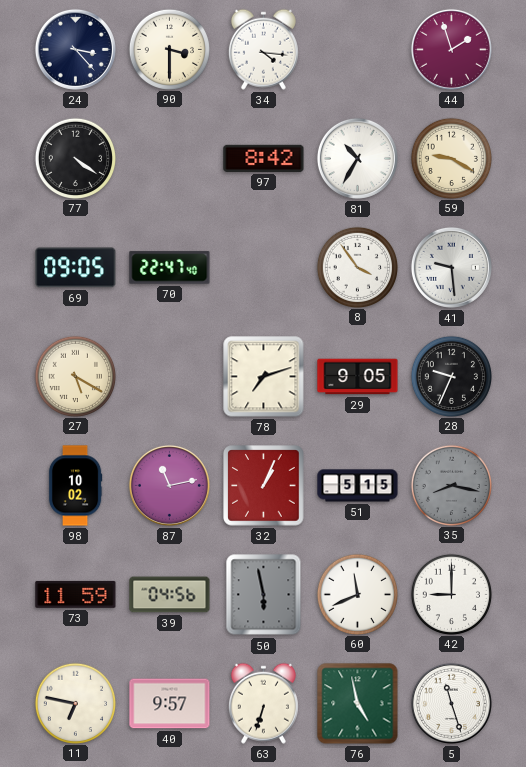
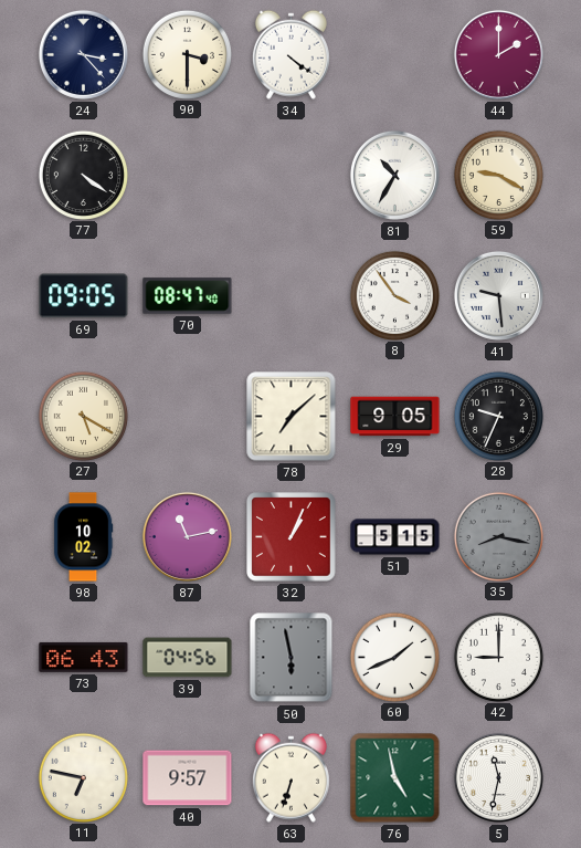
34: 4:16 -> 4:21 (290, 54)
44: 1:57 -> 2:00 (498, 54)
97: 8:42 -> none (264, 158)
70: 22:47 -> 08:47 (188, 296)
78: 7:12 -> 7:08 (292, 417)
73: 11:59 -> 06:43 (84, 657)
60: 11:41 -> 1:41 (394, 657)
5: 11:27 -> 11:32 (498, 777)
